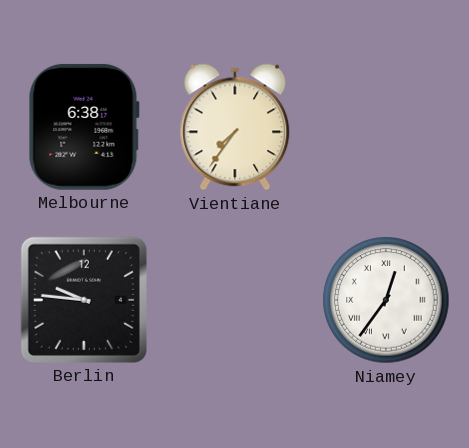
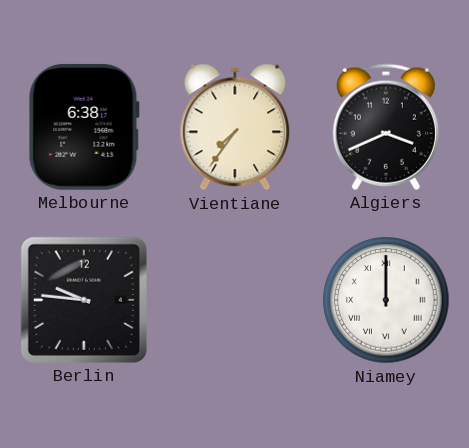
Algiers: none -> 3:41 (386, 127)
Niamey: 12:36 -> 12:00 (386, 300)
